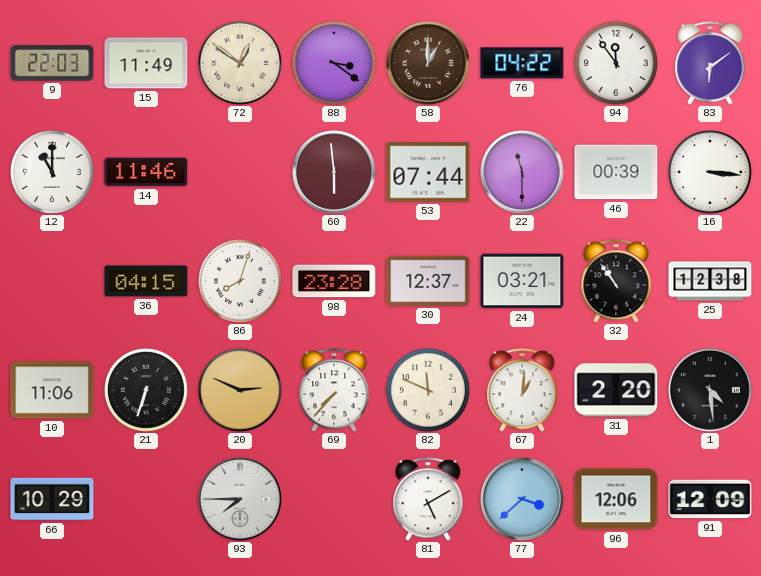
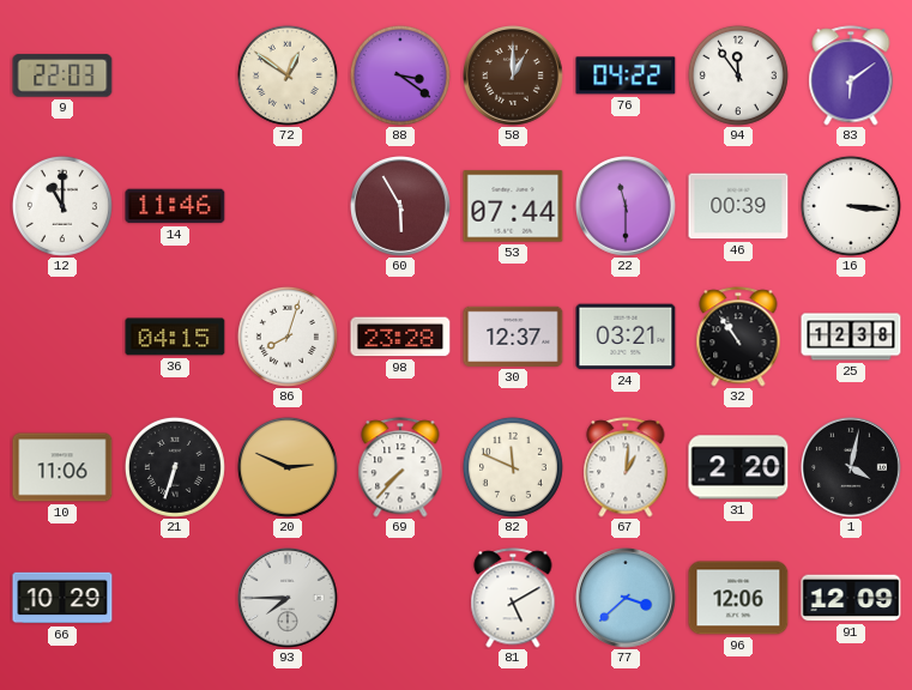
15: 11:49 -> none (146, 63)
60: 5:59 -> 5:55 (401, 207)
1: 4:29 -> 4:02 (852, 468)
